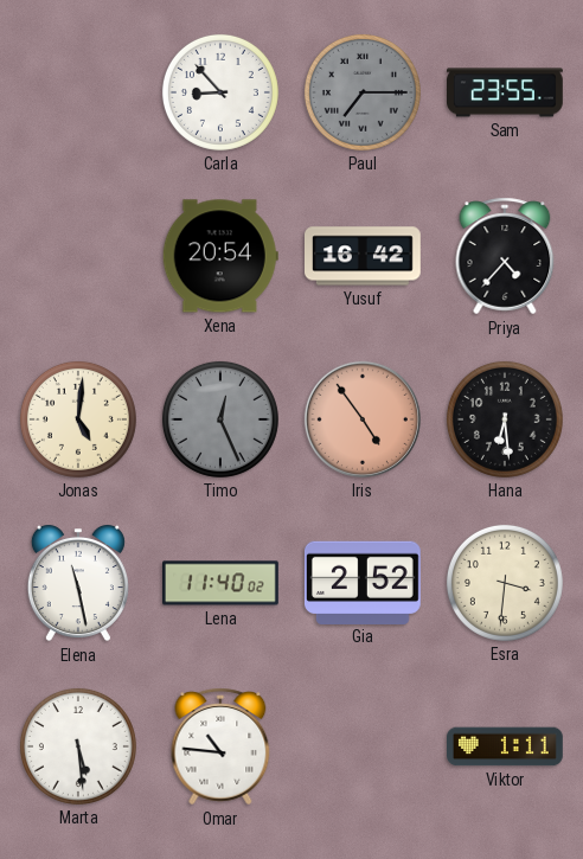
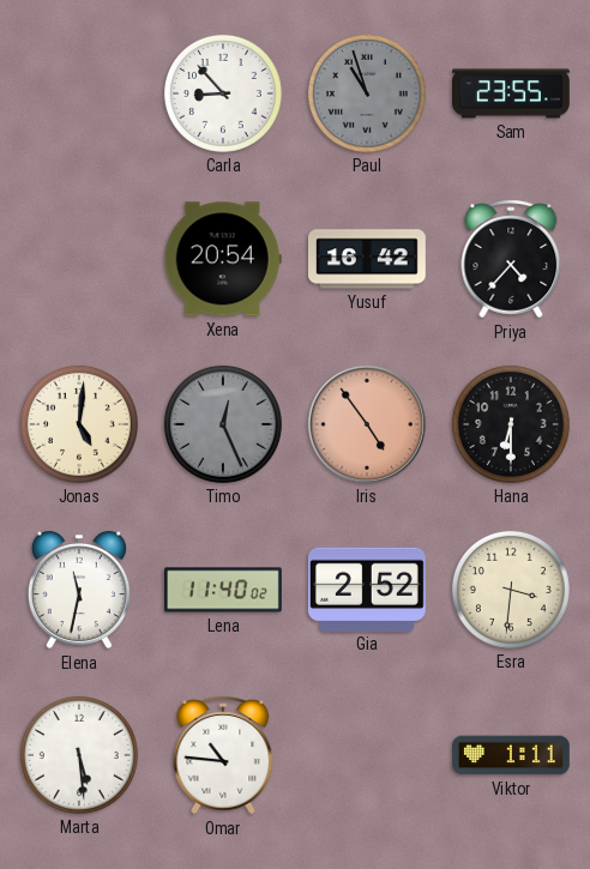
Paul: 7:15 -> 10:57 (367, 93)
Hana: 6:29 -> 6:30 (511, 424)
Elena: 11:28 -> 11:32 (79, 590)
